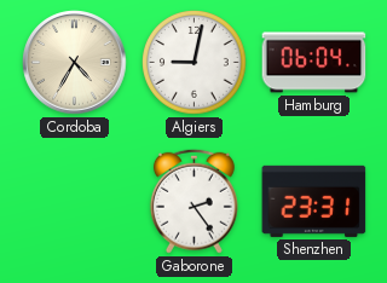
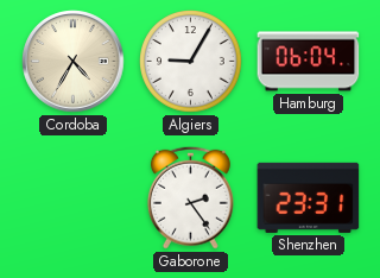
Algiers: 9:02 -> 9:05 (191, 62)
